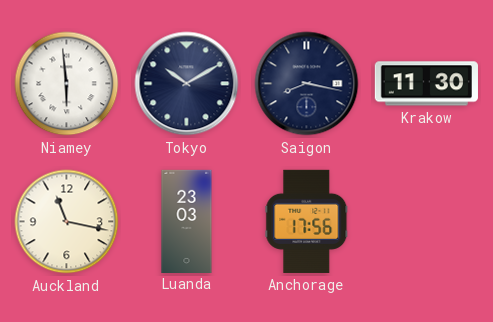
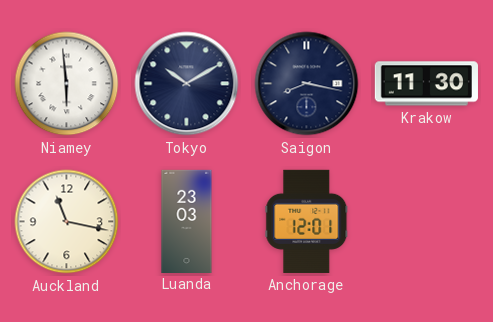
Anchorage: 17:56 -> 12:01 (307, 221)
